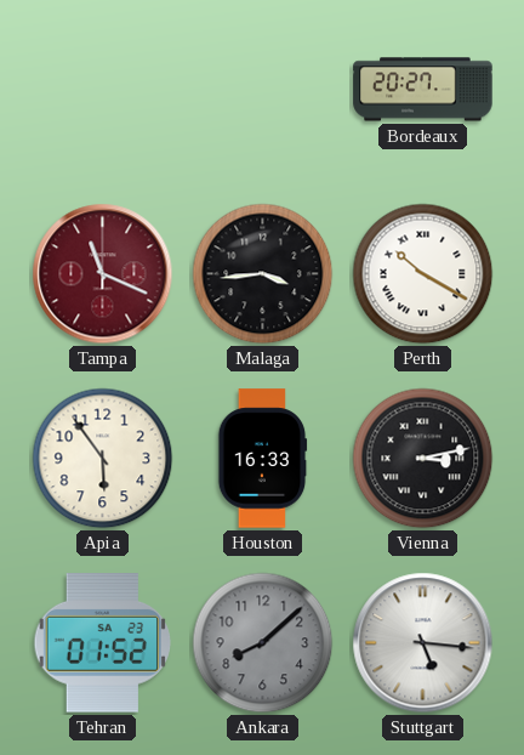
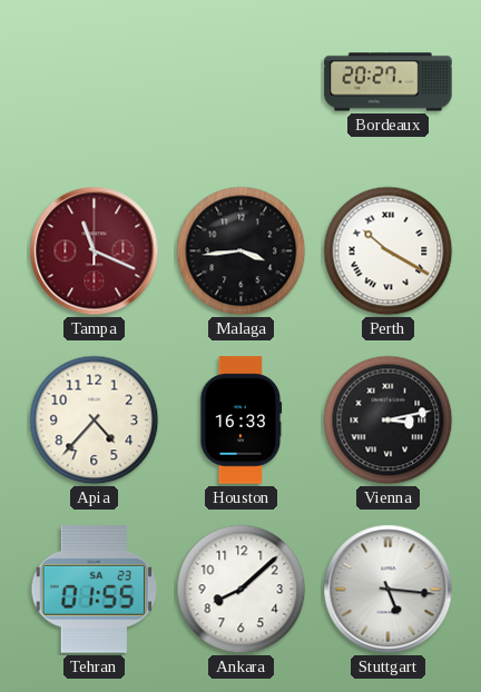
Apia: 5:54 -> 4:37 (95, 421)
Tehran: 01:52 -> 01:55 (94, 590)
Ankara dial: grey -> white (242, 590)
